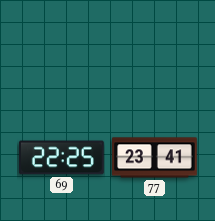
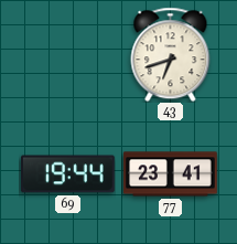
43: none -> 6:42 (171, 54)
69: 22:25 -> 19:44 (67, 174)
